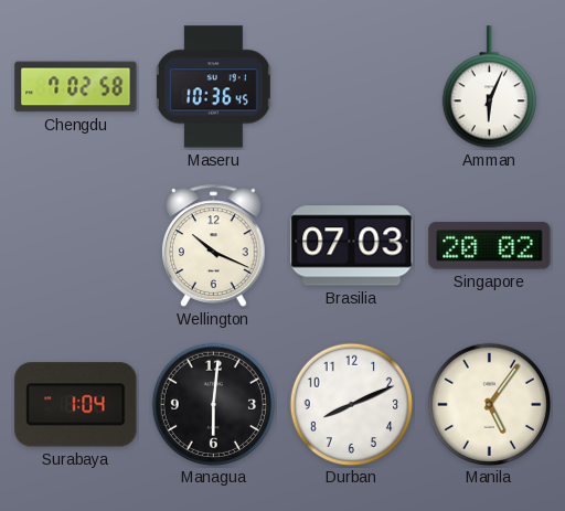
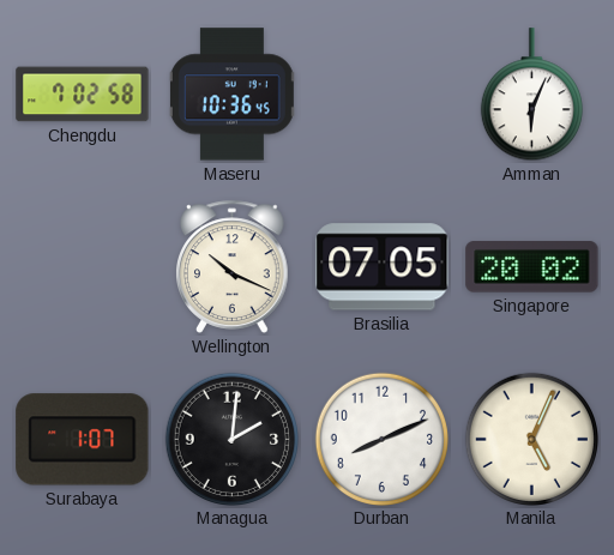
Brasilia: 07:03 -> 07:05 (383, 267)
Surabaya: 1:04 -> 1:07 (83, 440)
Managua: 6:01 -> 2:01 (231, 439)
Manila: 5:06 -> 5:04 (531, 439)
